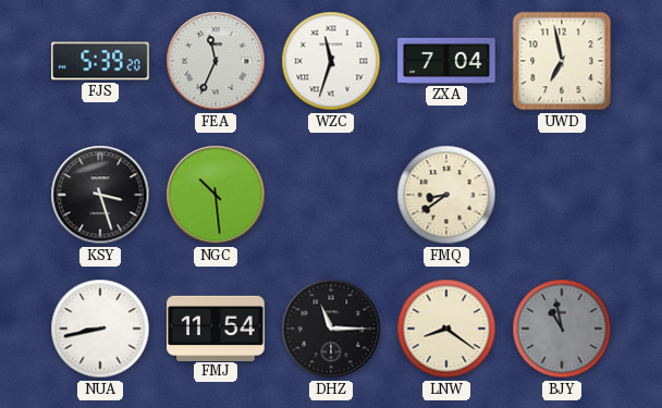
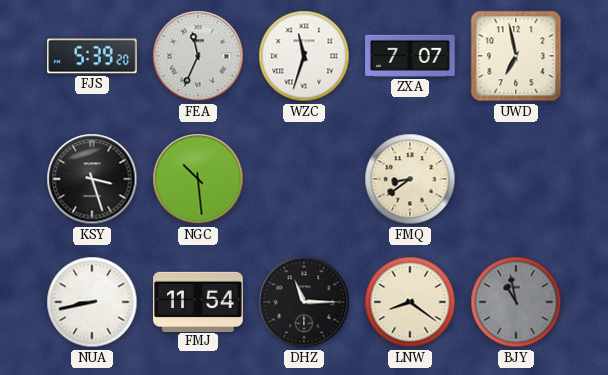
ZXA: 7:04 -> 7:07 (410, 56)
